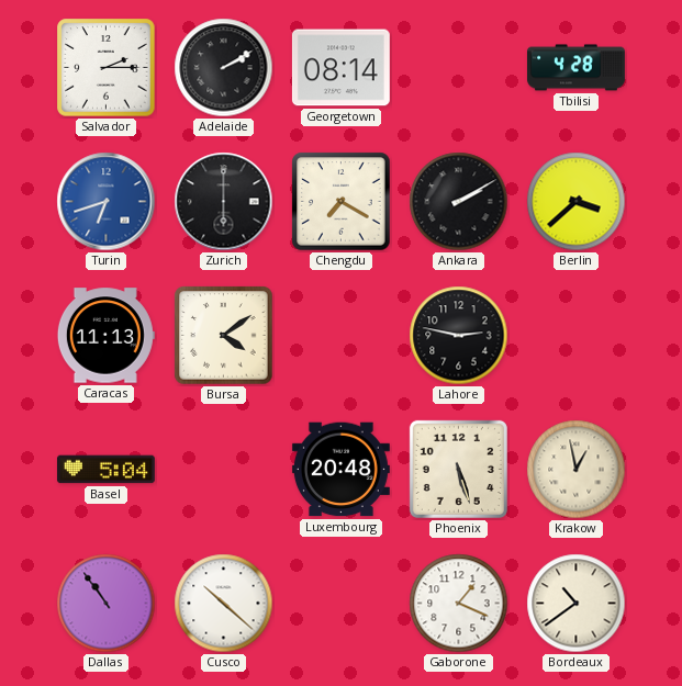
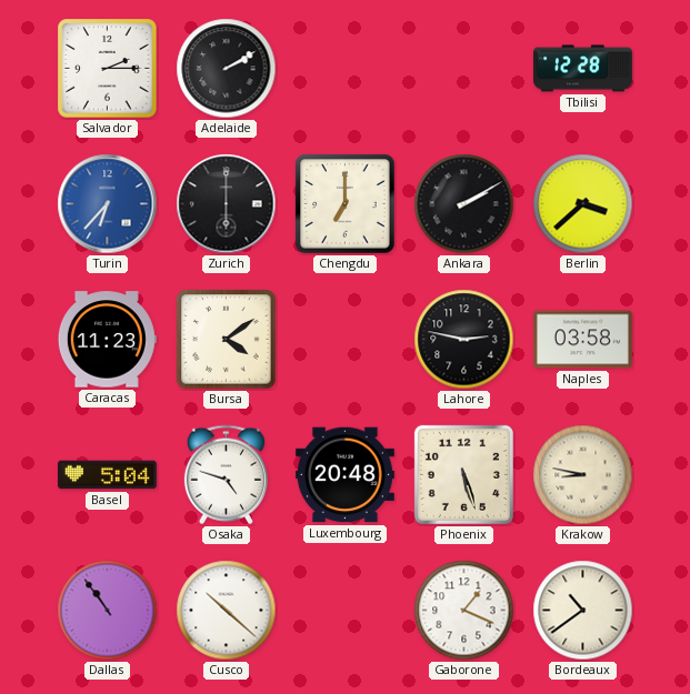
Georgetown: 08:14 -> none (340, 68)
Tbilisi: 4:28 -> 12:28 (583, 69)
Turin: 6:42 -> 6:37 (108, 204)
Chengdu: 7:20 -> 7:00 (346, 204)
Caracas: 11:13 -> 11:23 (107, 340)
Naples: none -> 03:58 (582, 340)
Osaka: none -> 4:48 (226, 475)
Krakow: 12:58 -> 8:47 (583, 475)
